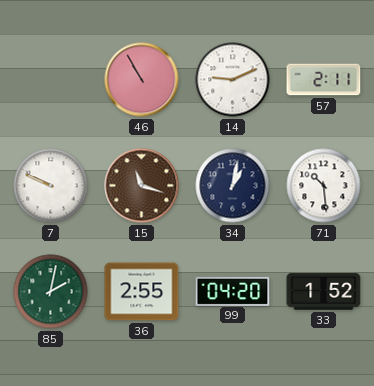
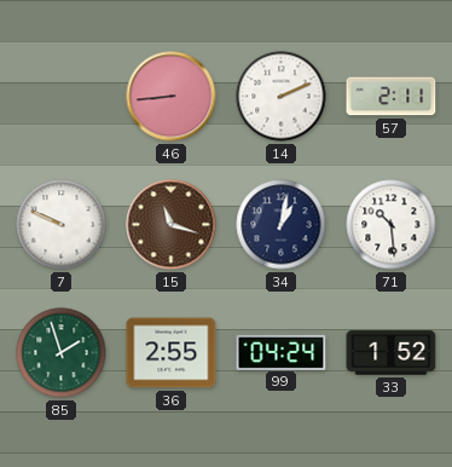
46: 10:55 -> 8:44 (172, 97)
14: 9:11 -> 2:11 (282, 97)
85: 2:02 -> 1:57 (62, 353)
99: 04:20 -> 04:24 (282, 352)
